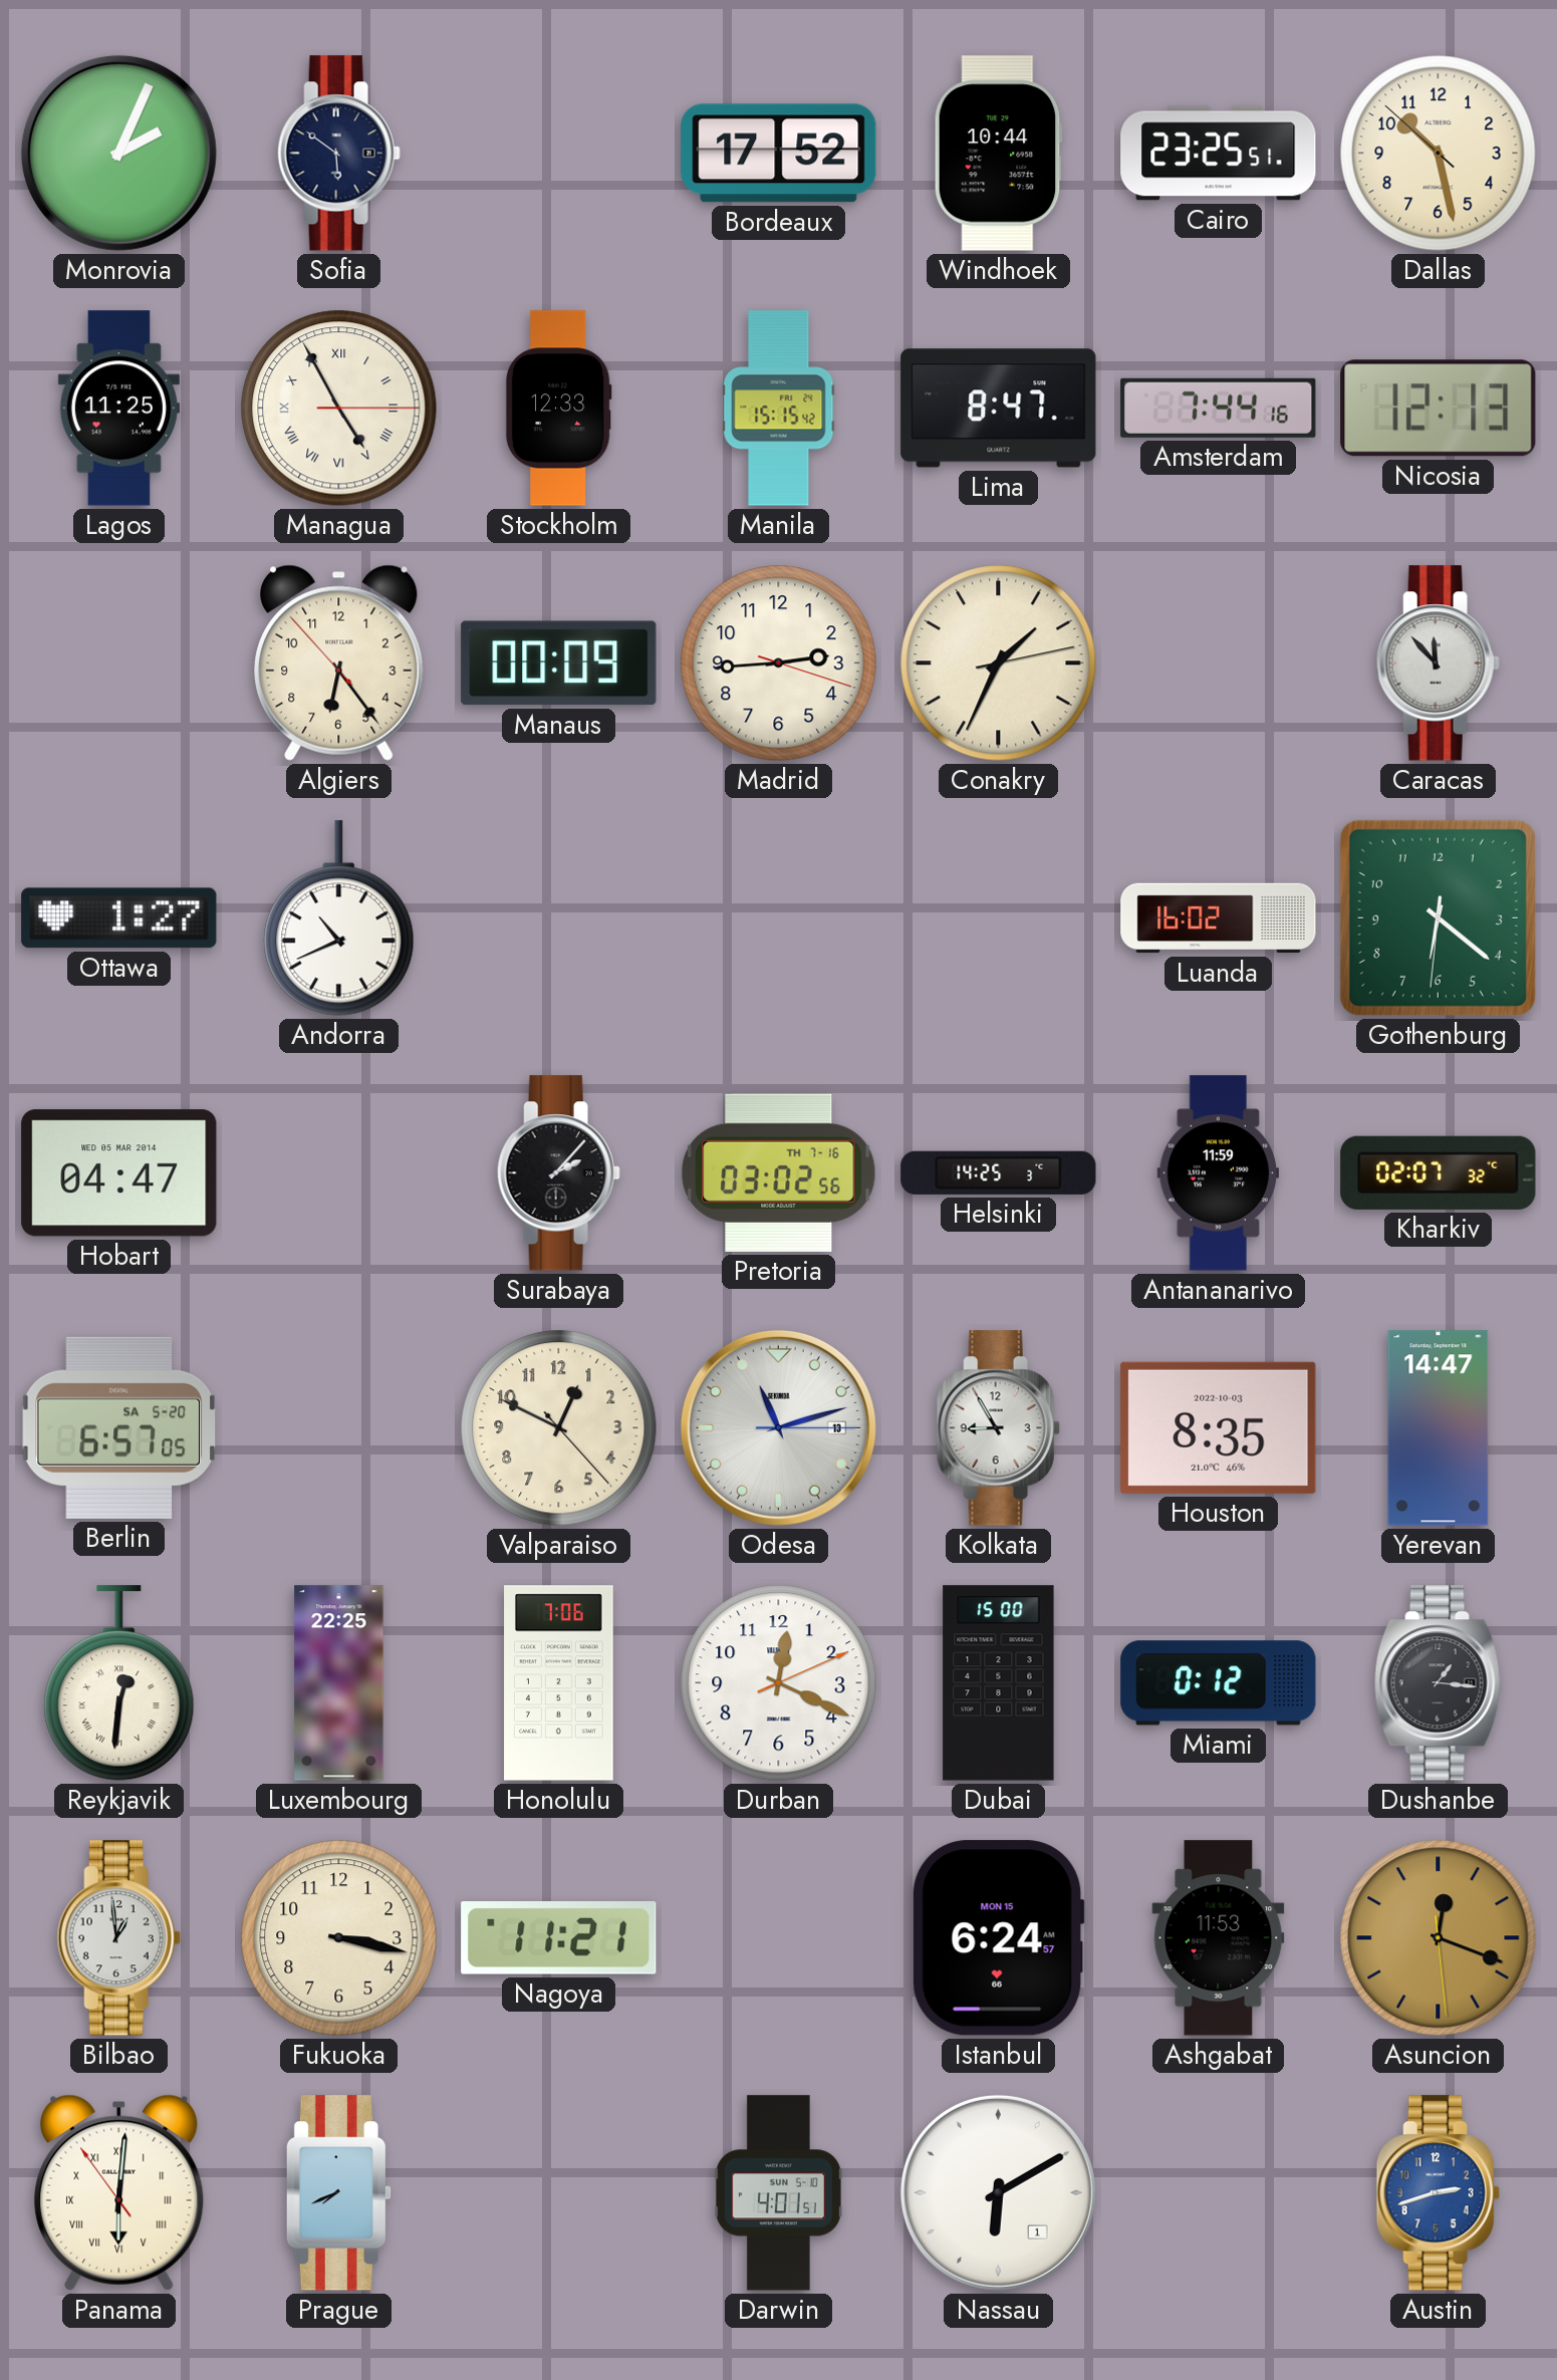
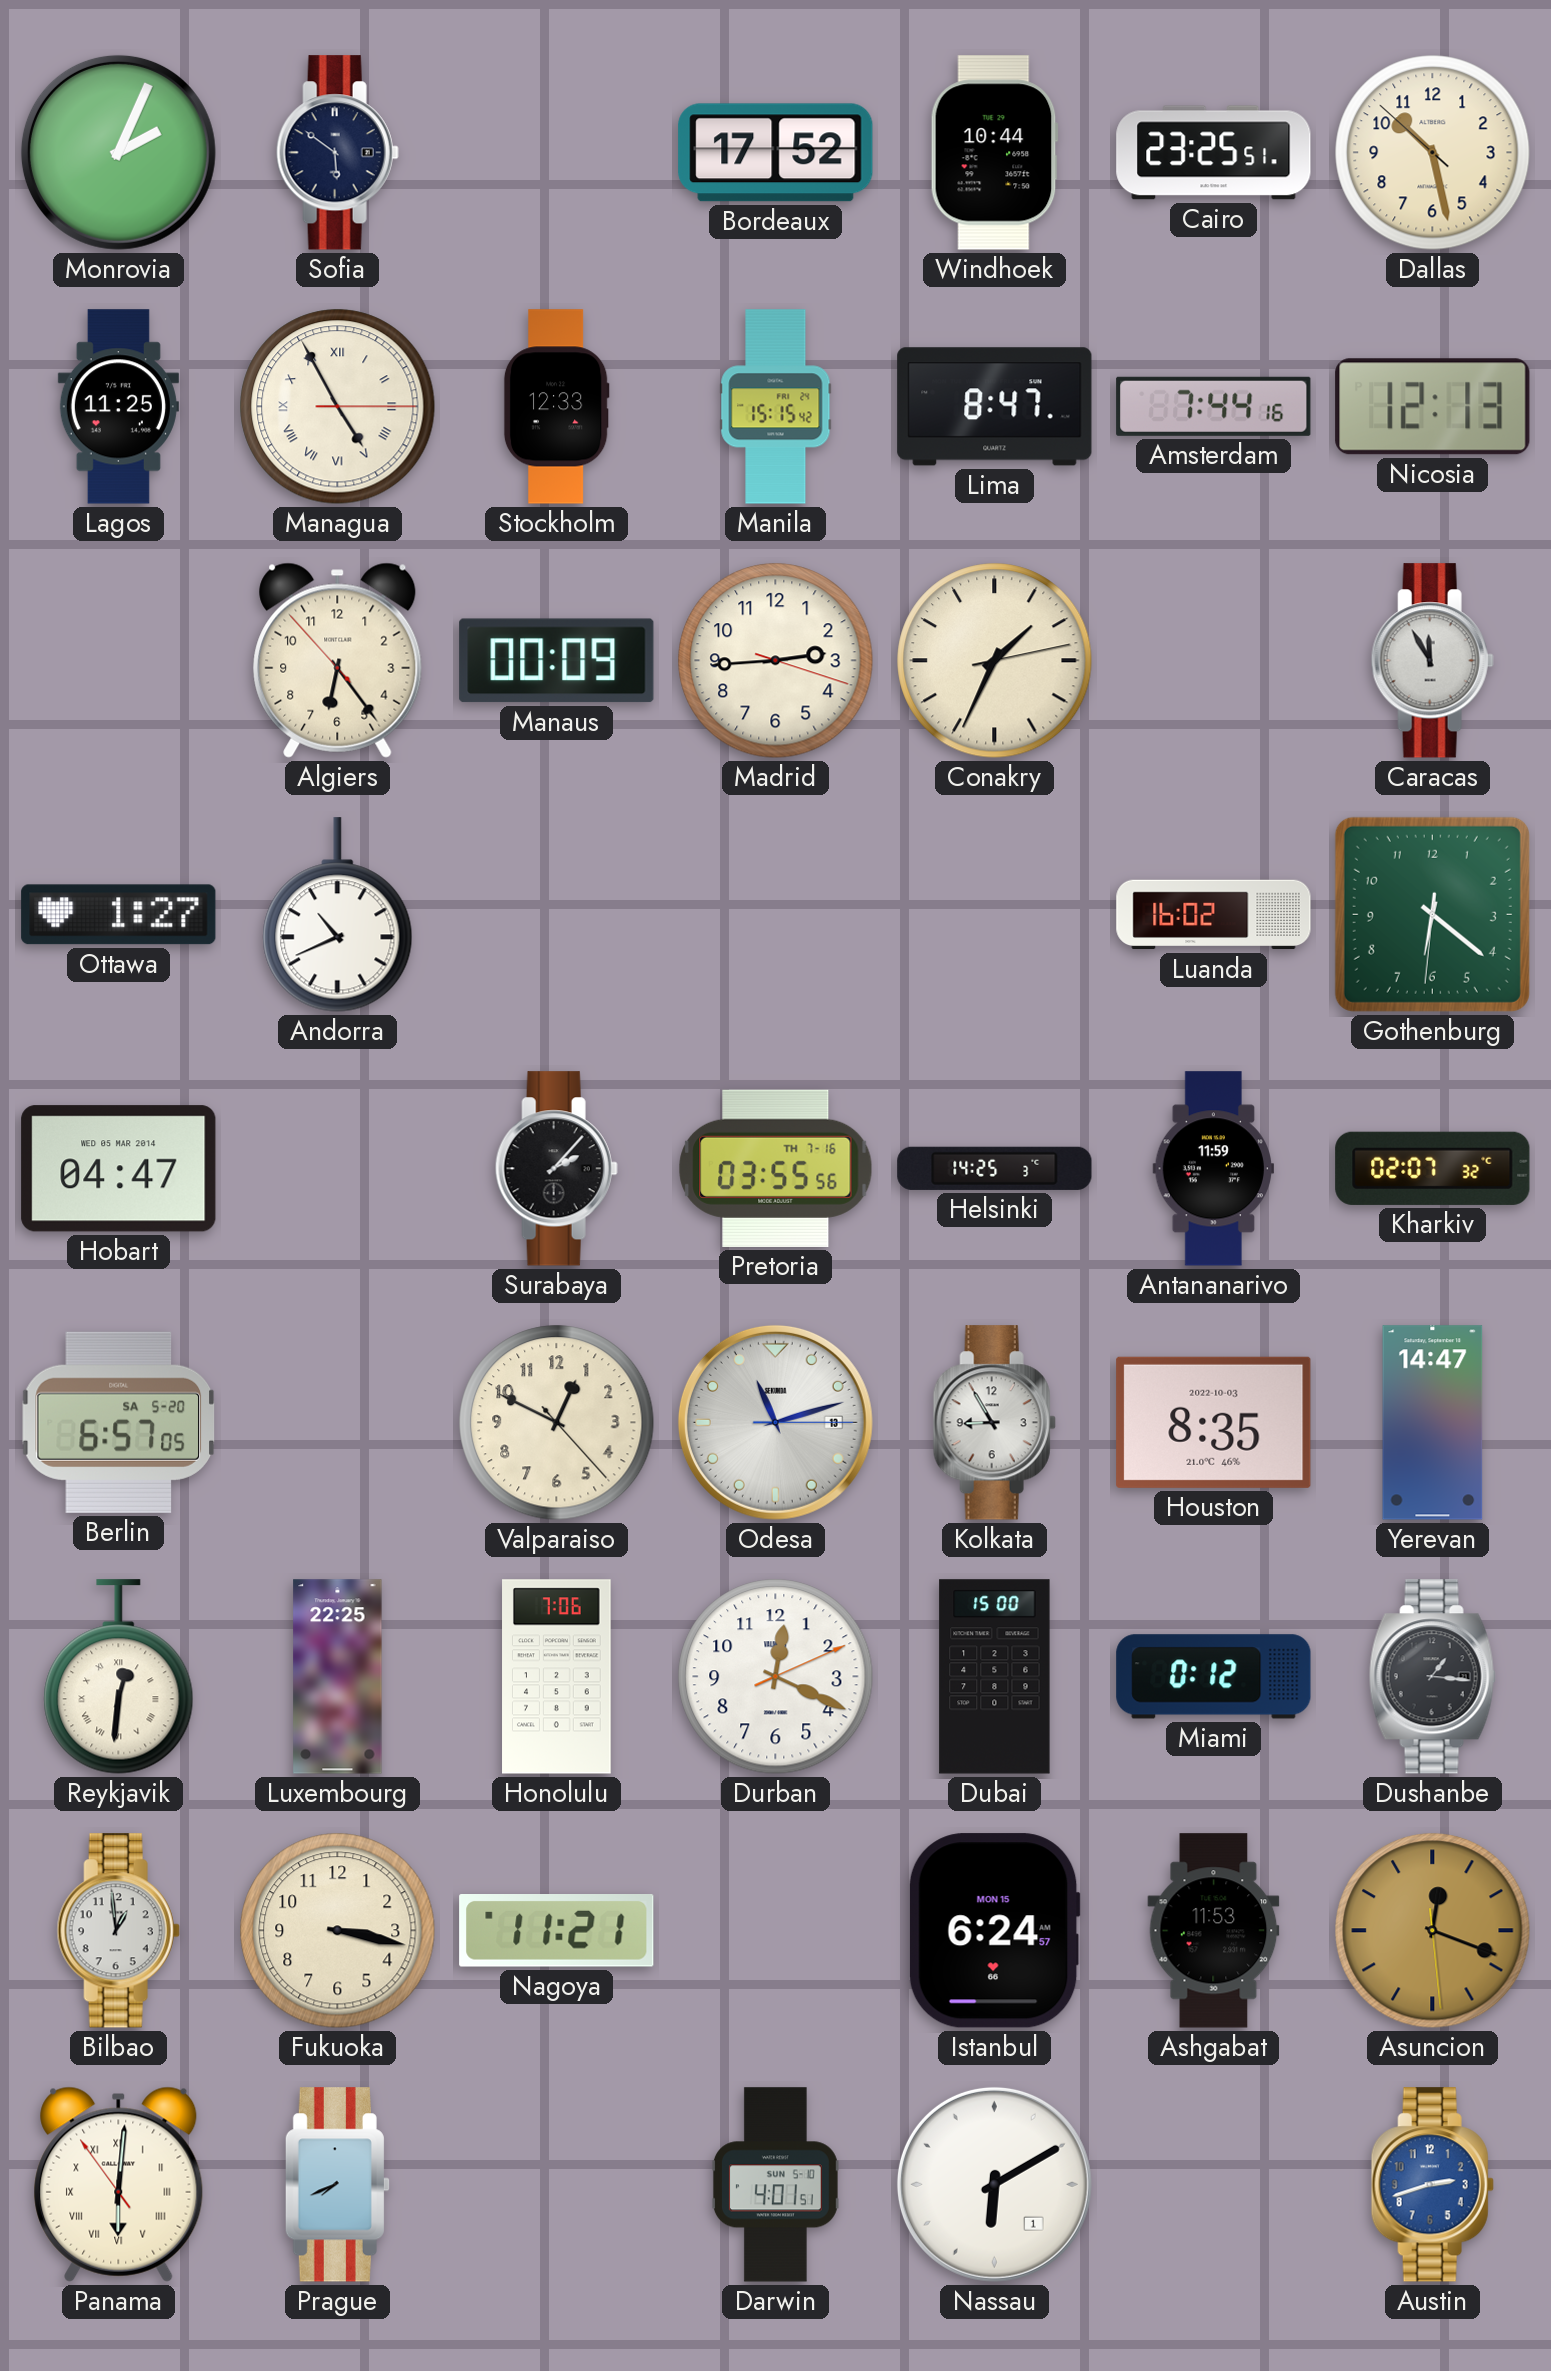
Caracas: 11:53 -> 11:55 (1432, 661)
Pretoria: 03:02 -> 03:55 (776, 1168)
